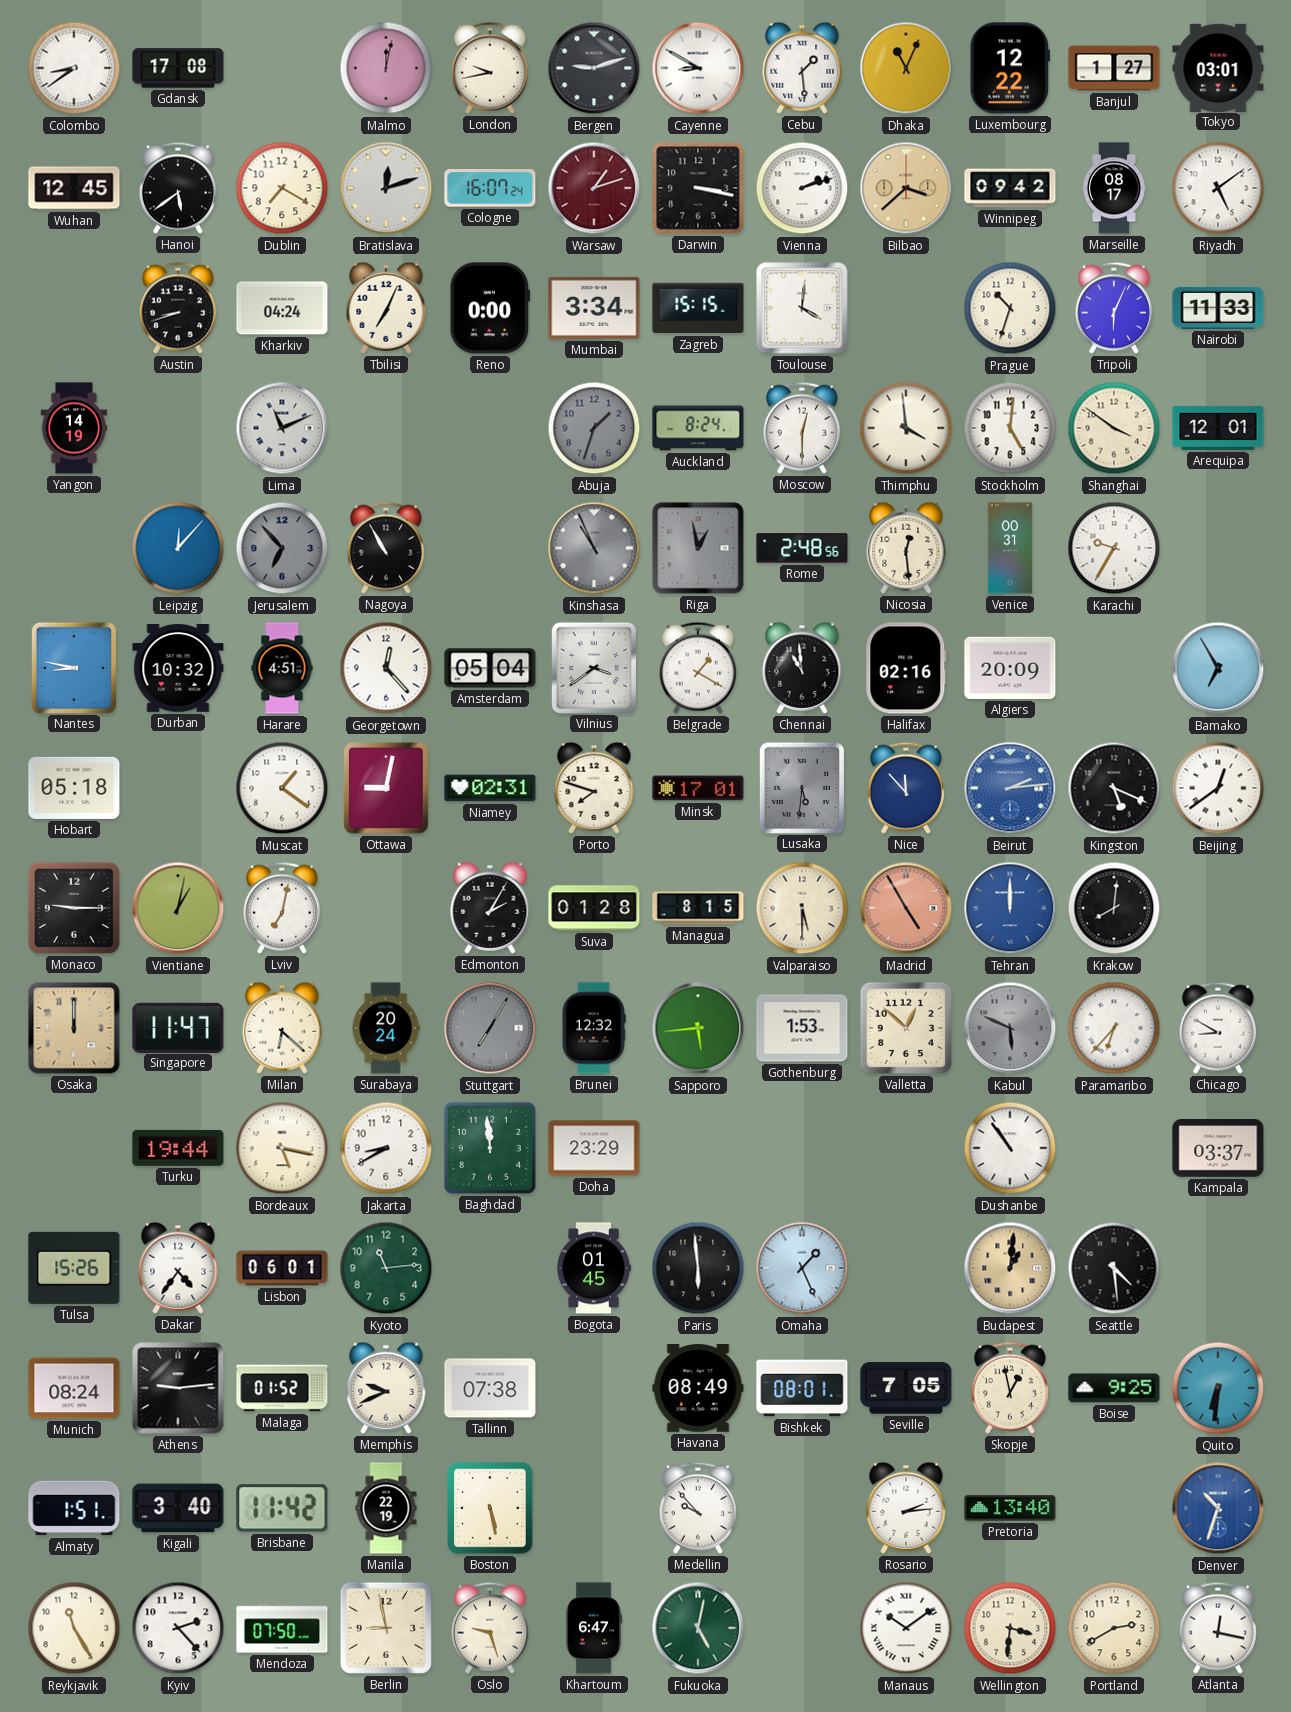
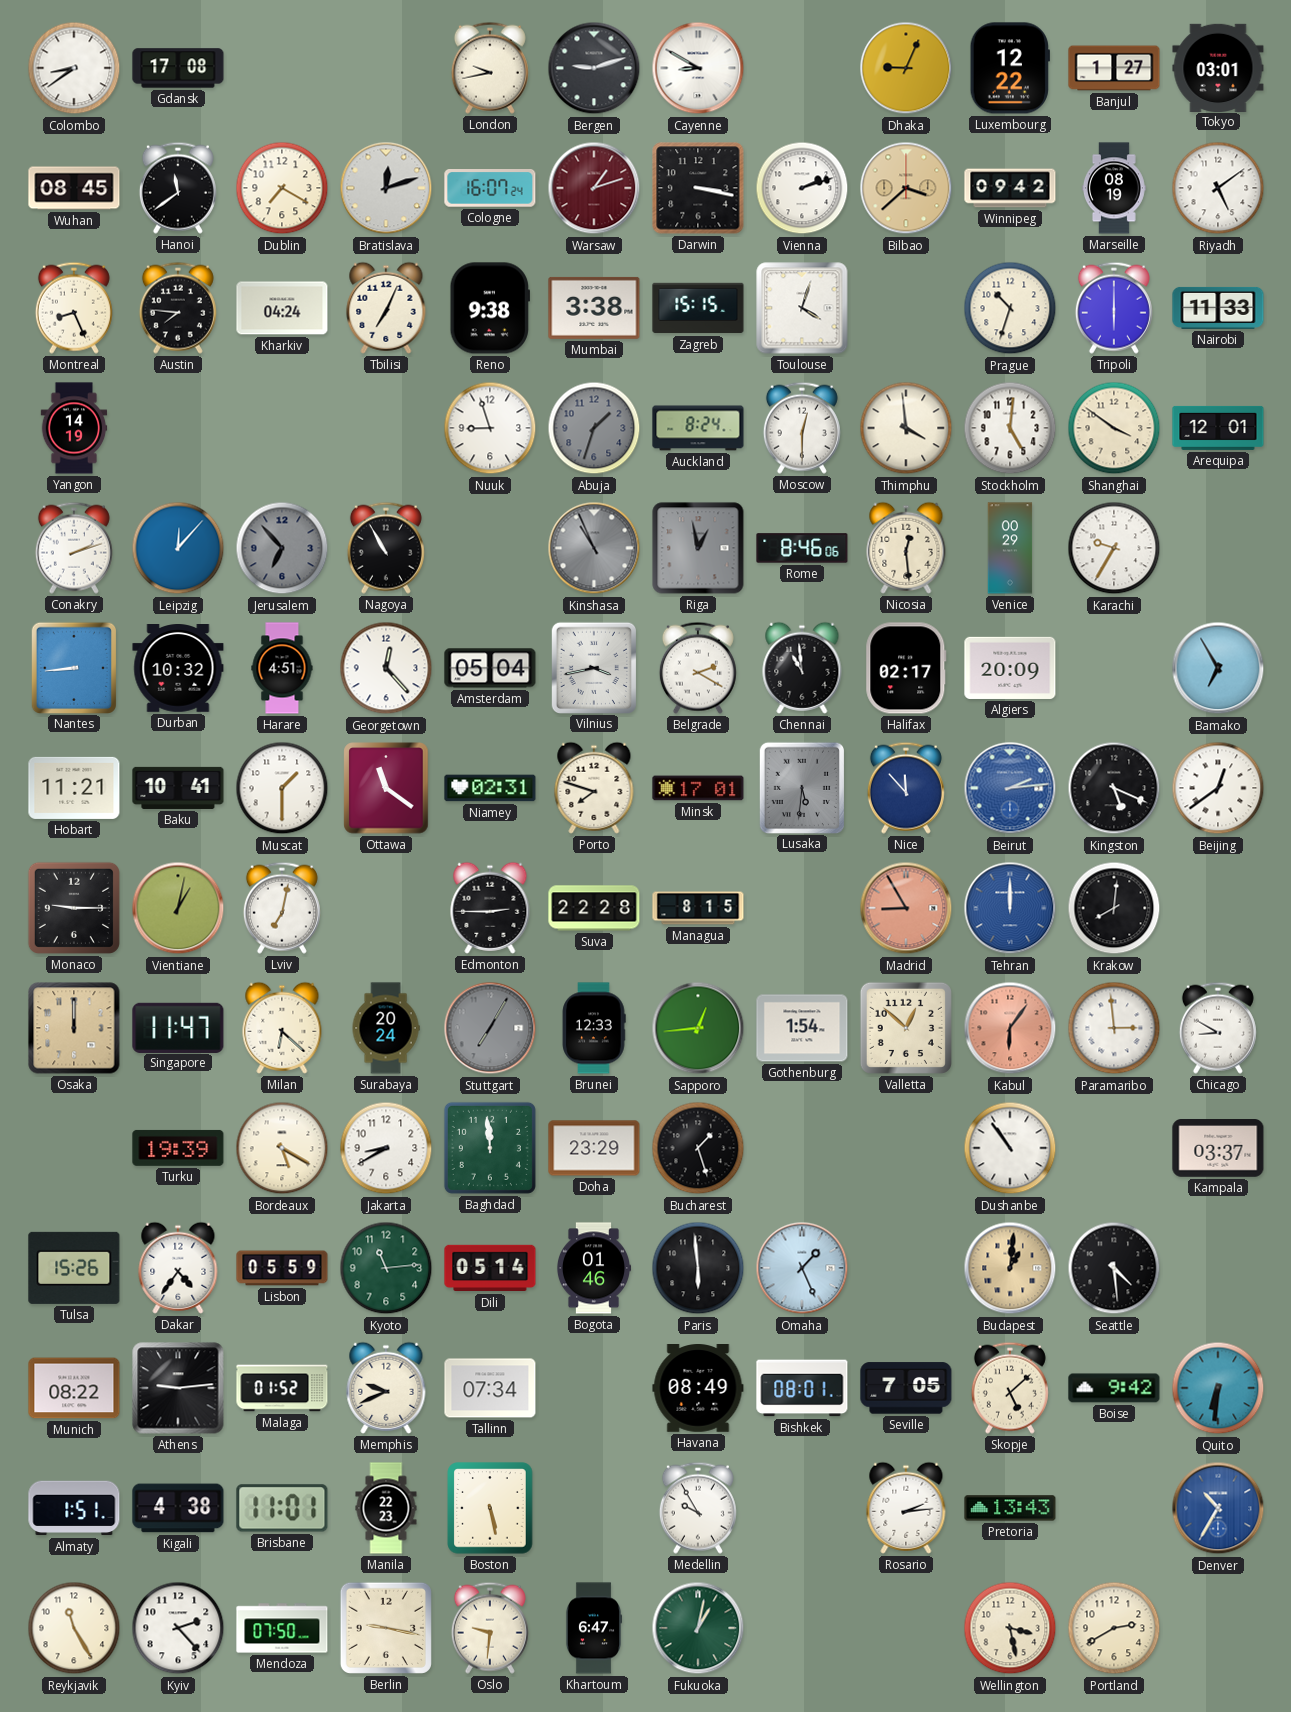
Malmo: 12:02 -> none (386, 68)
Cebu: 1:29 -> none (802, 68)
Dhaka: 11:04 -> 9:04 (906, 68)
Wuhan: 12:45 -> 08:45 (74, 188)
Hanoi: 5:39 -> 11:39 (178, 188)
Marseille: 08:17 -> 08:19 (1114, 188)
Montreal: none -> 8:26 (74, 308)
Austin: 8:42 -> 7:46 (178, 308)
Reno: 0:00 -> 9:38 (489, 308)
Mumbai: 3:34 -> 3:38 (594, 308)
Toulouse: 4:01 -> 4:03 (802, 308)
Tripoli: 6:04 -> 6:00 (1114, 308)
Lima: 11:11 -> none (282, 428)
Nuuk: none -> 8:57 (490, 428)
Conakry: none -> 2:12 (74, 548)
Rome: 2:48 -> 8:46 (802, 548)
Venice: 00:31 -> 00:29 (1010, 548)
Nantes: 8:47 -> 8:44 (73, 667)
Vilnius: 3:39 -> 3:43 (593, 667)
Belgrade: 1:20 -> 2:20 (698, 668)
Halifax: 02:16 -> 02:17 (906, 668)
Hobart: 05:18 -> 11:21 (74, 788)
Baku: none -> 10:41 (178, 788)
Muscat: 1:21 -> 1:30 (282, 788)
Ottawa: 9:02 -> 11:21 (386, 788)
Edmonton: 2:05 -> 2:45 (490, 908)
Suva: 01:28 -> 22:28 (594, 908)
Valparaiso: 5:30 -> none (802, 908)
Madrid: 4:55 -> 8:55 (906, 908)
Brunei: 12:32 -> 12:33 (594, 1028)
Sapporo: 5:44 -> 12:44 (698, 1028)
Gothenburg: 1:53 -> 1:54 (802, 1028)
Kabul: 5:49 -> 6:06 (1010, 1028)
Kabul dial: grey -> salmon (1010, 1028)
Paramaribo: 6:37 -> 2:59 (1114, 1028)
Turku: 19:44 -> 19:39 (178, 1148)
Bordeaux: 5:17 -> 5:20 (282, 1148)
Bucharest: none -> 1:27 (698, 1148)
Lisbon: 06:01 -> 05:59 (282, 1268)
Dili: none -> 05:14 (490, 1268)
Bogota: 01:45 -> 01:46 (593, 1268)
Munich: 08:24 -> 08:22 (74, 1388)
Tallinn: 07:38 -> 07:34 (490, 1388)
Skopje: 12:58 -> 5:08 (1010, 1388)
Boise: 9:25 -> 9:42 (1114, 1388)
Kigali: 3:40 -> 4:38 (178, 1508)
Brisbane: 11:42 -> 11:01 (282, 1508)
Manila: 22:19 -> 22:23 (386, 1508)
Medellin: 9:53 -> 9:55 (698, 1508)
Pretoria: 13:40 -> 13:43 (1010, 1508)
Denver: 10:33 -> 10:35 (1218, 1508)
Berlin: 8:58 -> 9:17 (386, 1628)
Oslo: 9:27 -> 9:31 (490, 1628)
Fukuoka: 5:02 -> 1:02 (698, 1628)
Manaus: 10:09 -> none (906, 1628)
Wellington: 3:31 -> 3:28 (1010, 1628)
Atlanta: 12:17 -> none (1218, 1628)
